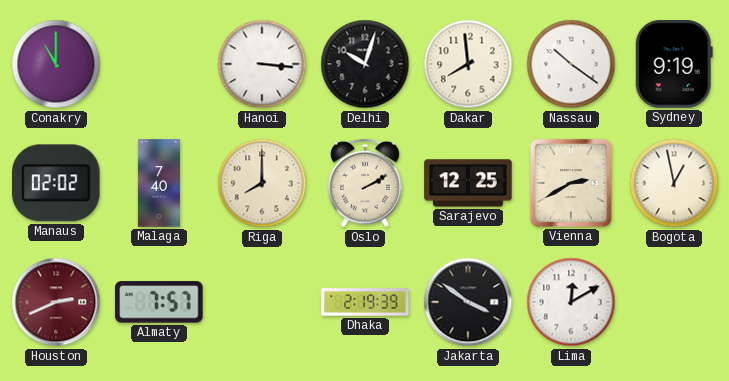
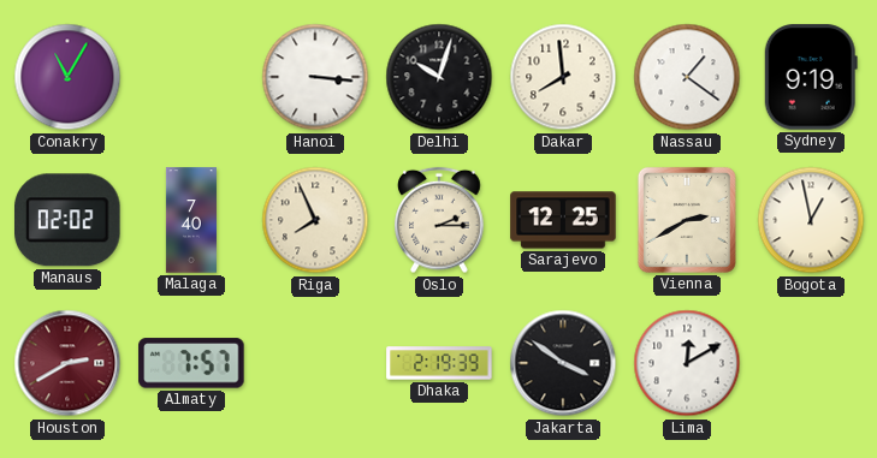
Conakry: 11:00 -> 11:05 (67, 77)
Nassau: 10:21 -> 1:21 (687, 77)
Riga: 8:00 -> 7:56 (315, 220)
Oslo: 2:10 -> 2:15 (439, 220)
Houston: 2:41 -> 2:40 (67, 363)
